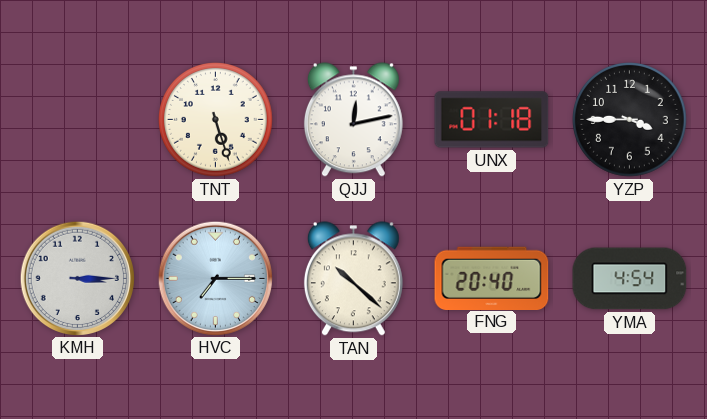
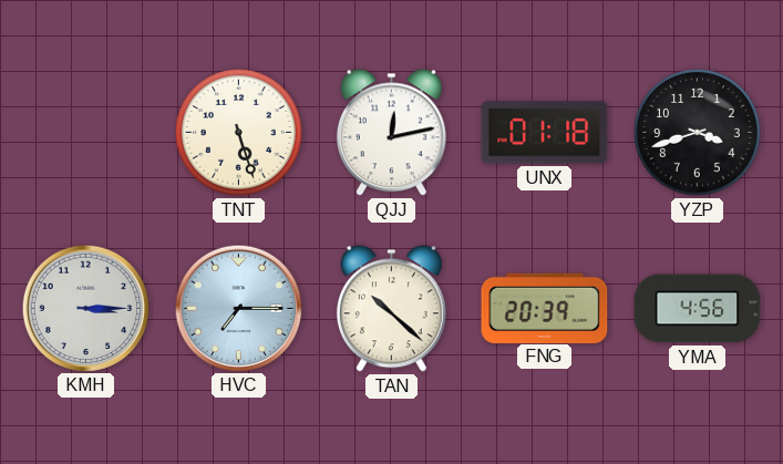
YZP: 3:45 -> 3:42 (698, 133)
FNG: 20:40 -> 20:39 (545, 308)
YMA: 4:54 -> 4:56 (698, 309)
